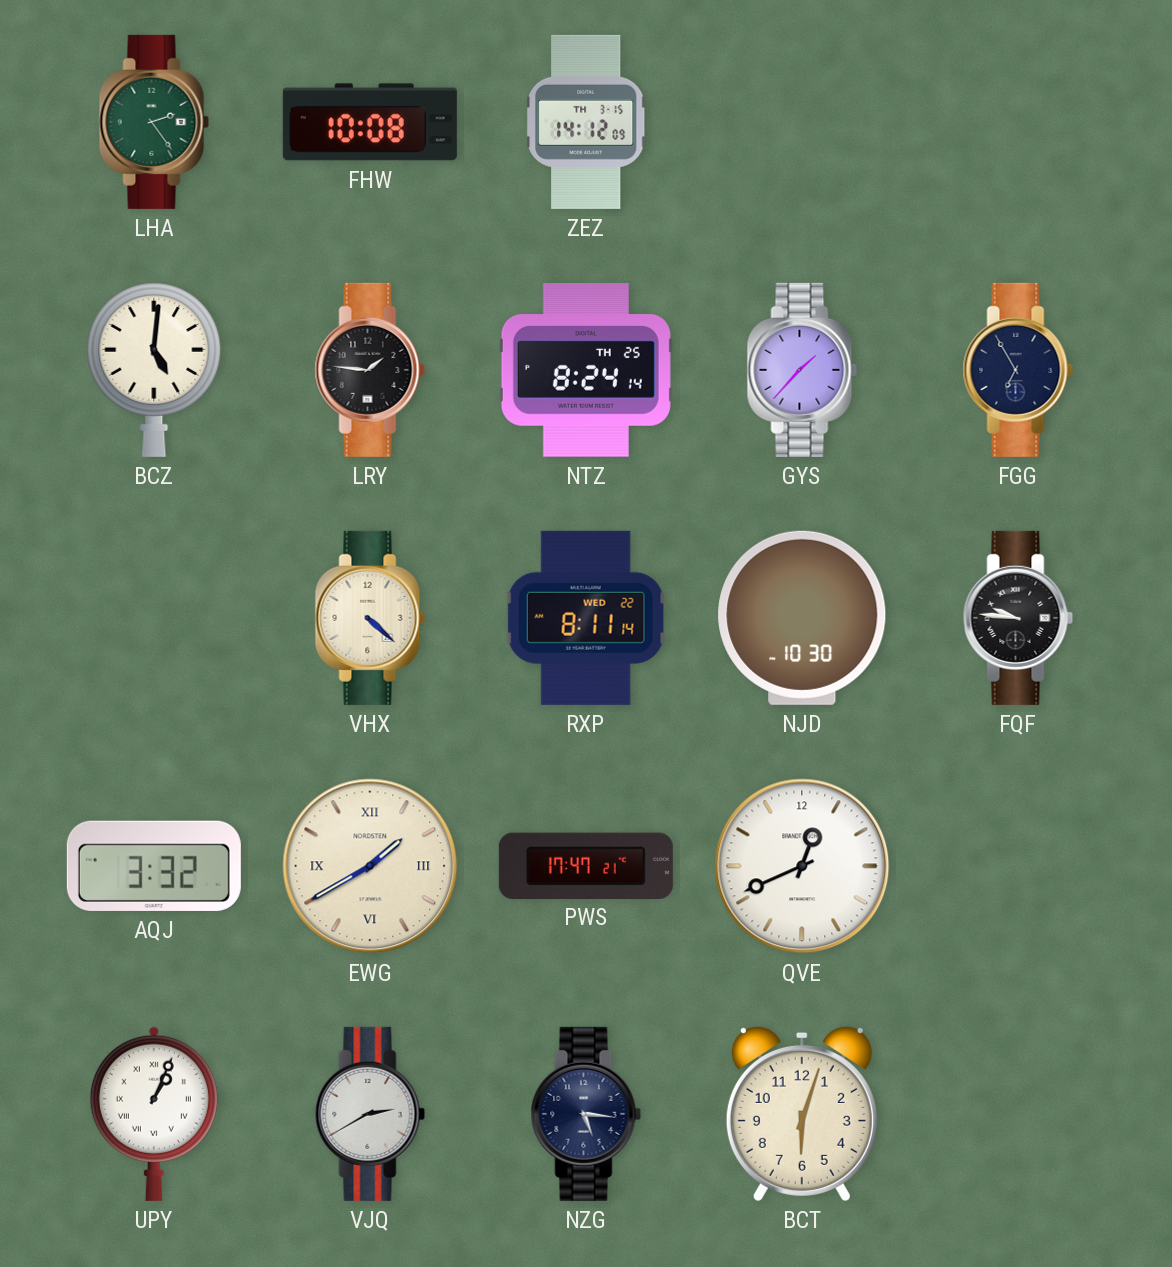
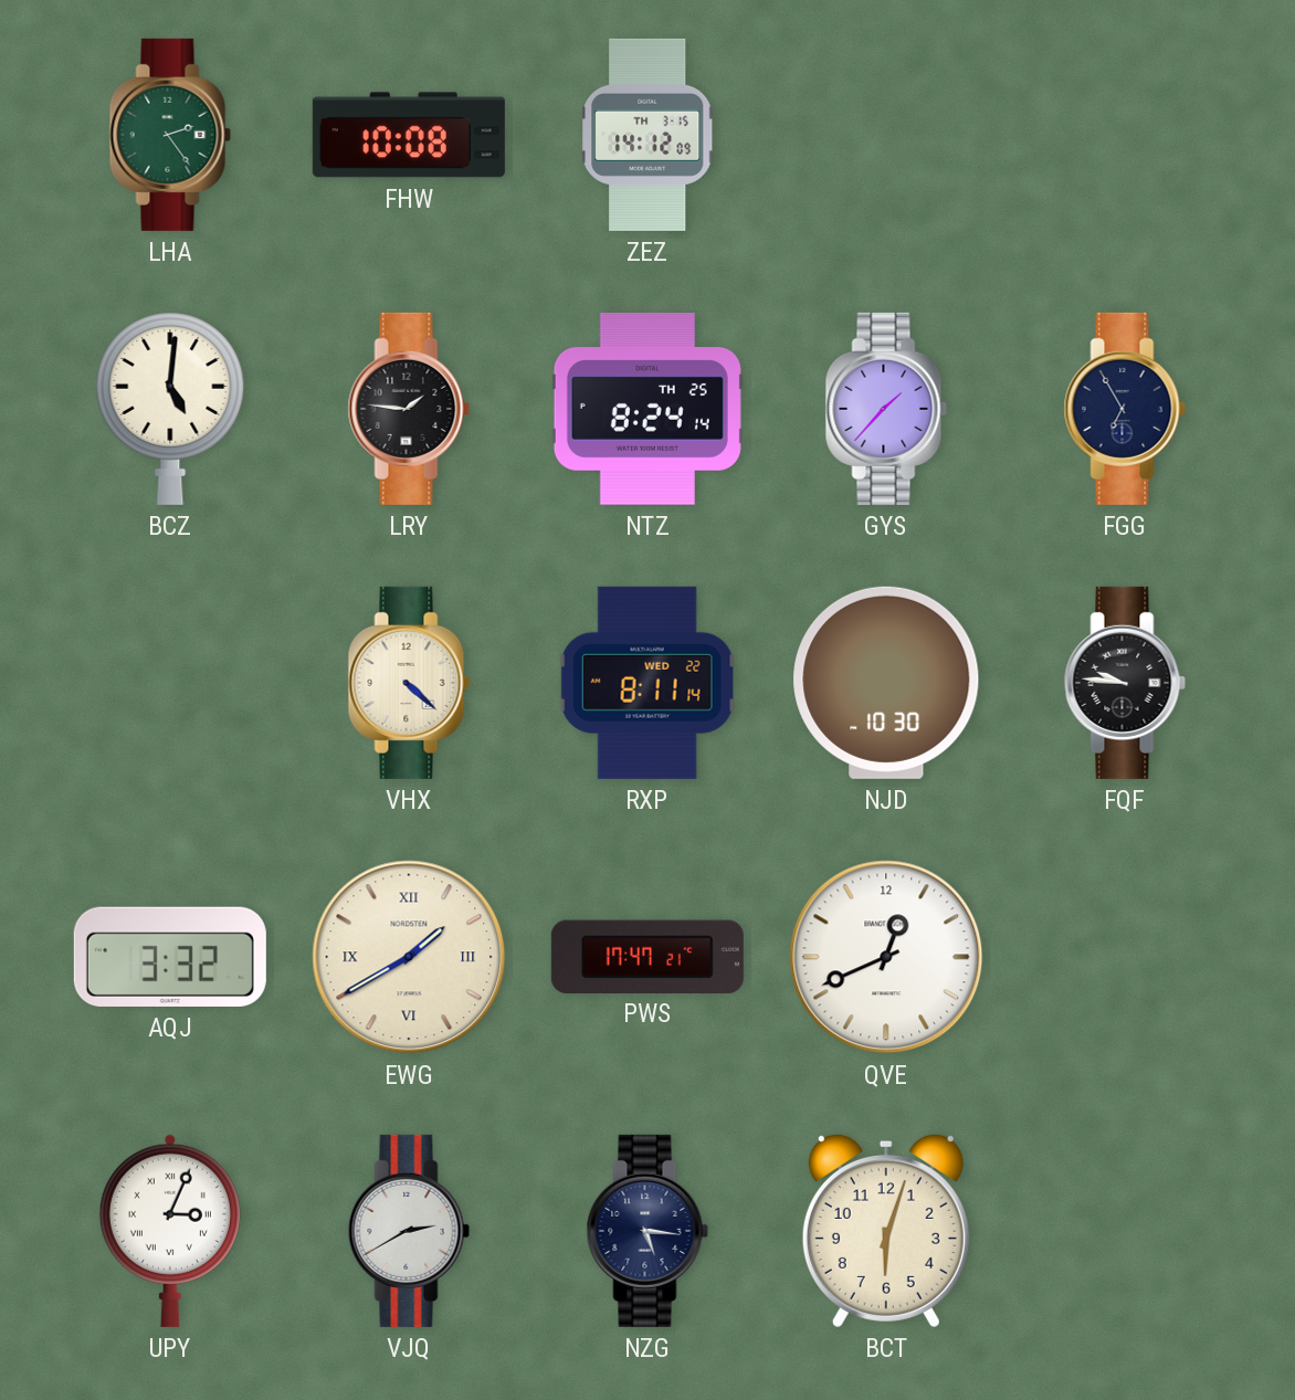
UPY: 1:04 -> 3:04 (170, 1231)
